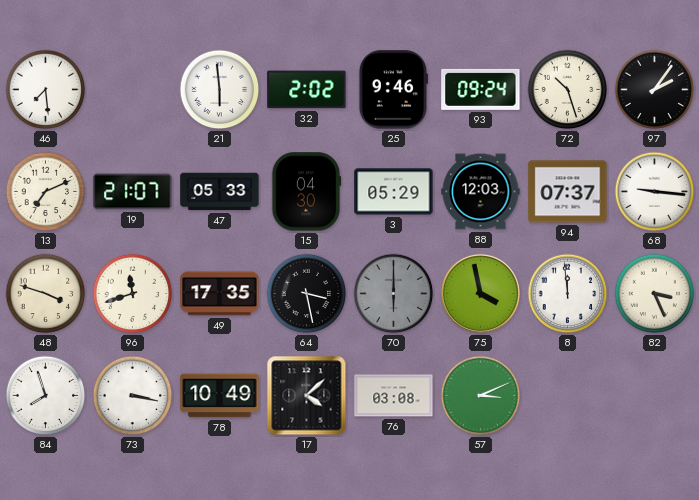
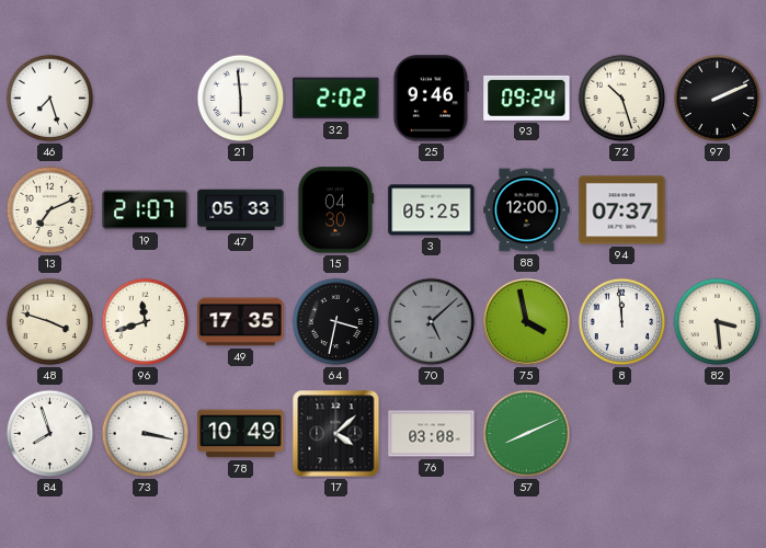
46: 7:29 -> 7:27 (50, 99)
97: 2:06 -> 2:11 (718, 99)
3: 05:29 -> 05:25 (432, 210)
88: 12:03 -> 12:00 (527, 210)
68: 9:16 -> none (655, 192)
64: 3:28 -> 3:32 (336, 322)
70: 6:00 -> 5:08 (432, 322)
82: 3:26 -> 3:29 (718, 322)
57: 3:11 -> 8:11 (527, 434)
